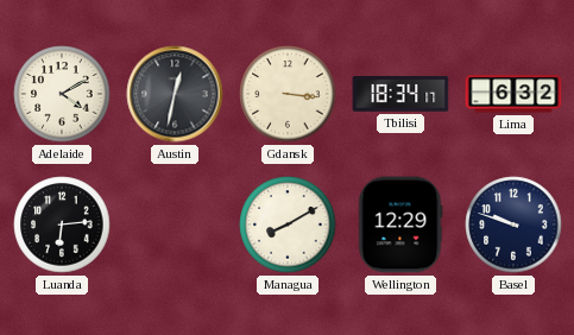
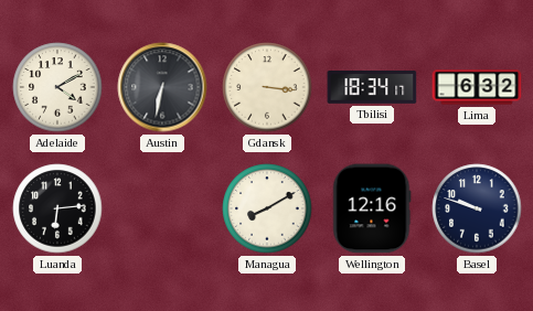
Austin: 12:32 -> 6:32 (162, 87)
Wellington: 12:29 -> 12:16 (372, 208)
